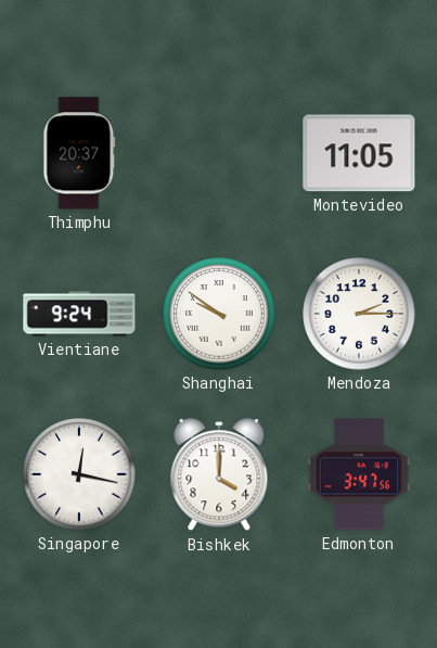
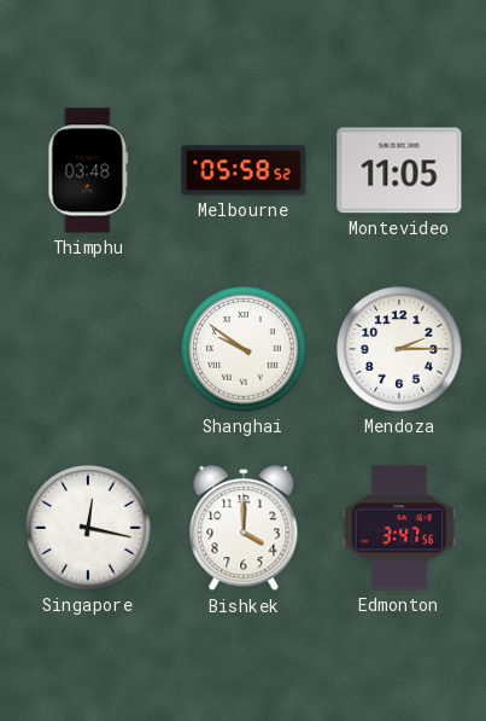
Thimphu: 20:37 -> 03:48 (88, 170)
Melbourne: none -> 05:58 (244, 170)
Vientiane: 9:24 -> none (79, 314)
